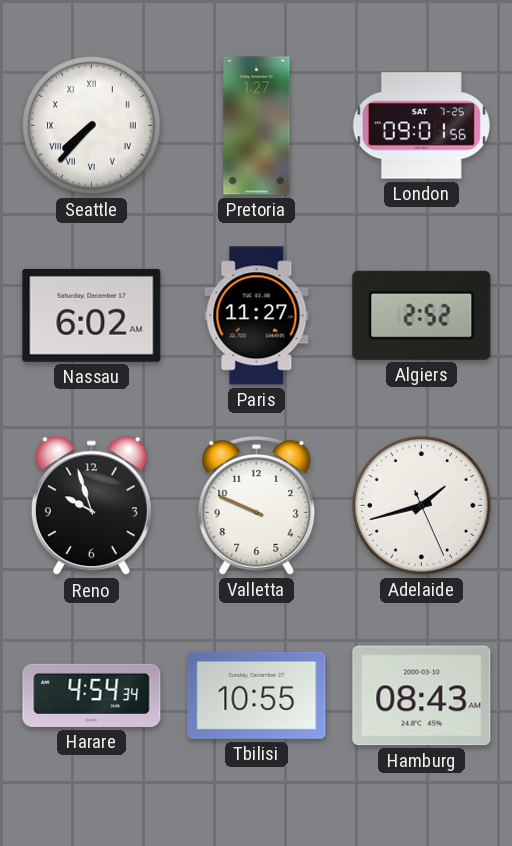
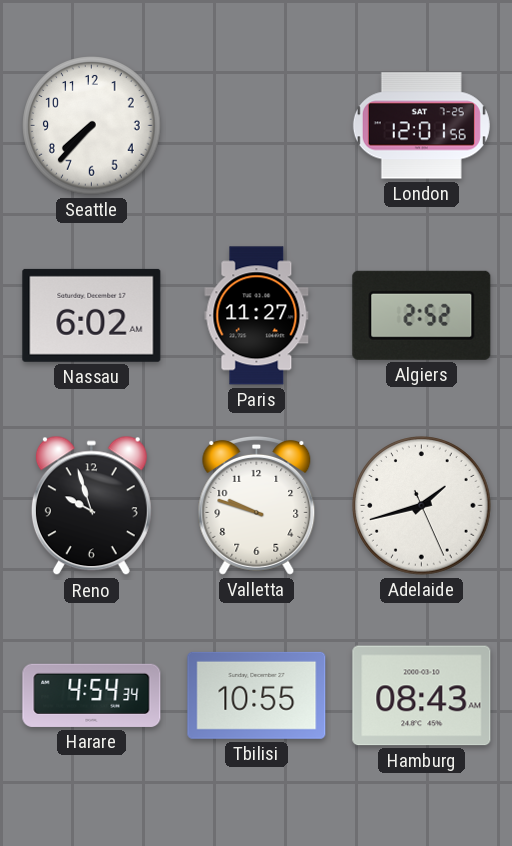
Seattle numerals: Roman -> Arabic (92, 126)
Pretoria: 1:27 -> none (257, 126)
London: 09:01 -> 12:01 (421, 126)
Valletta: 9:49 -> 9:48 (257, 505)
